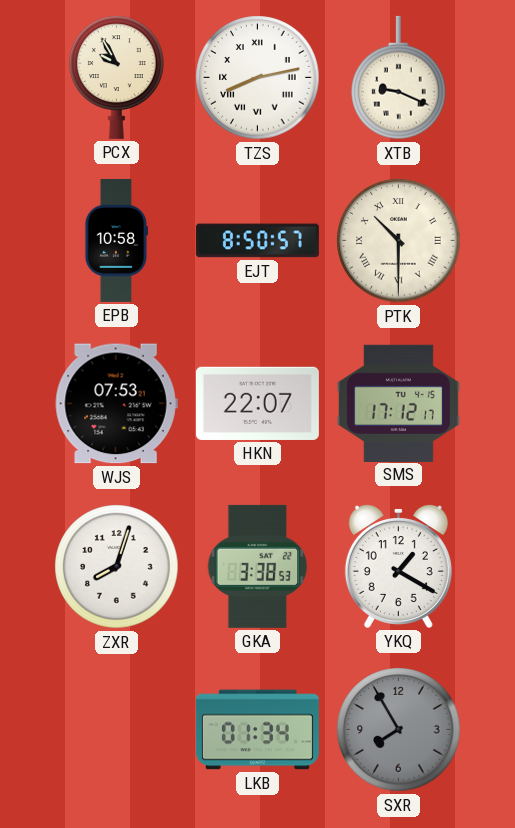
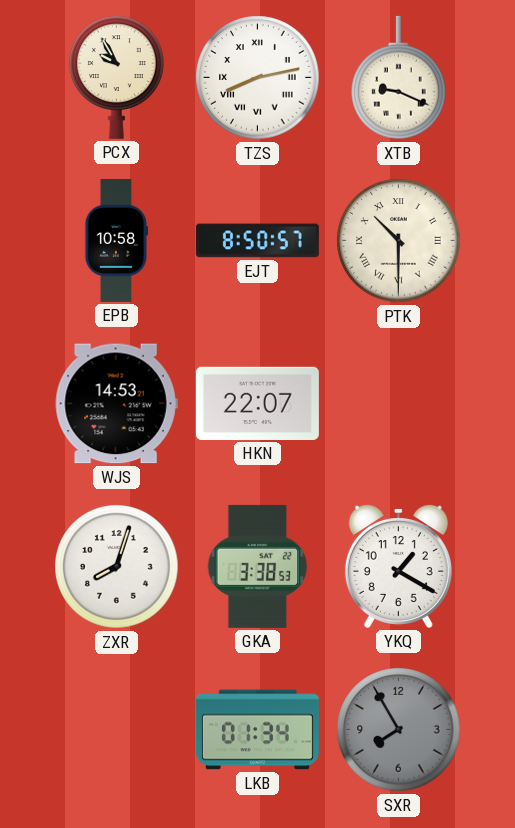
WJS: 07:53 -> 14:53 (116, 404)
SMS: 17:12 -> none (398, 403)
